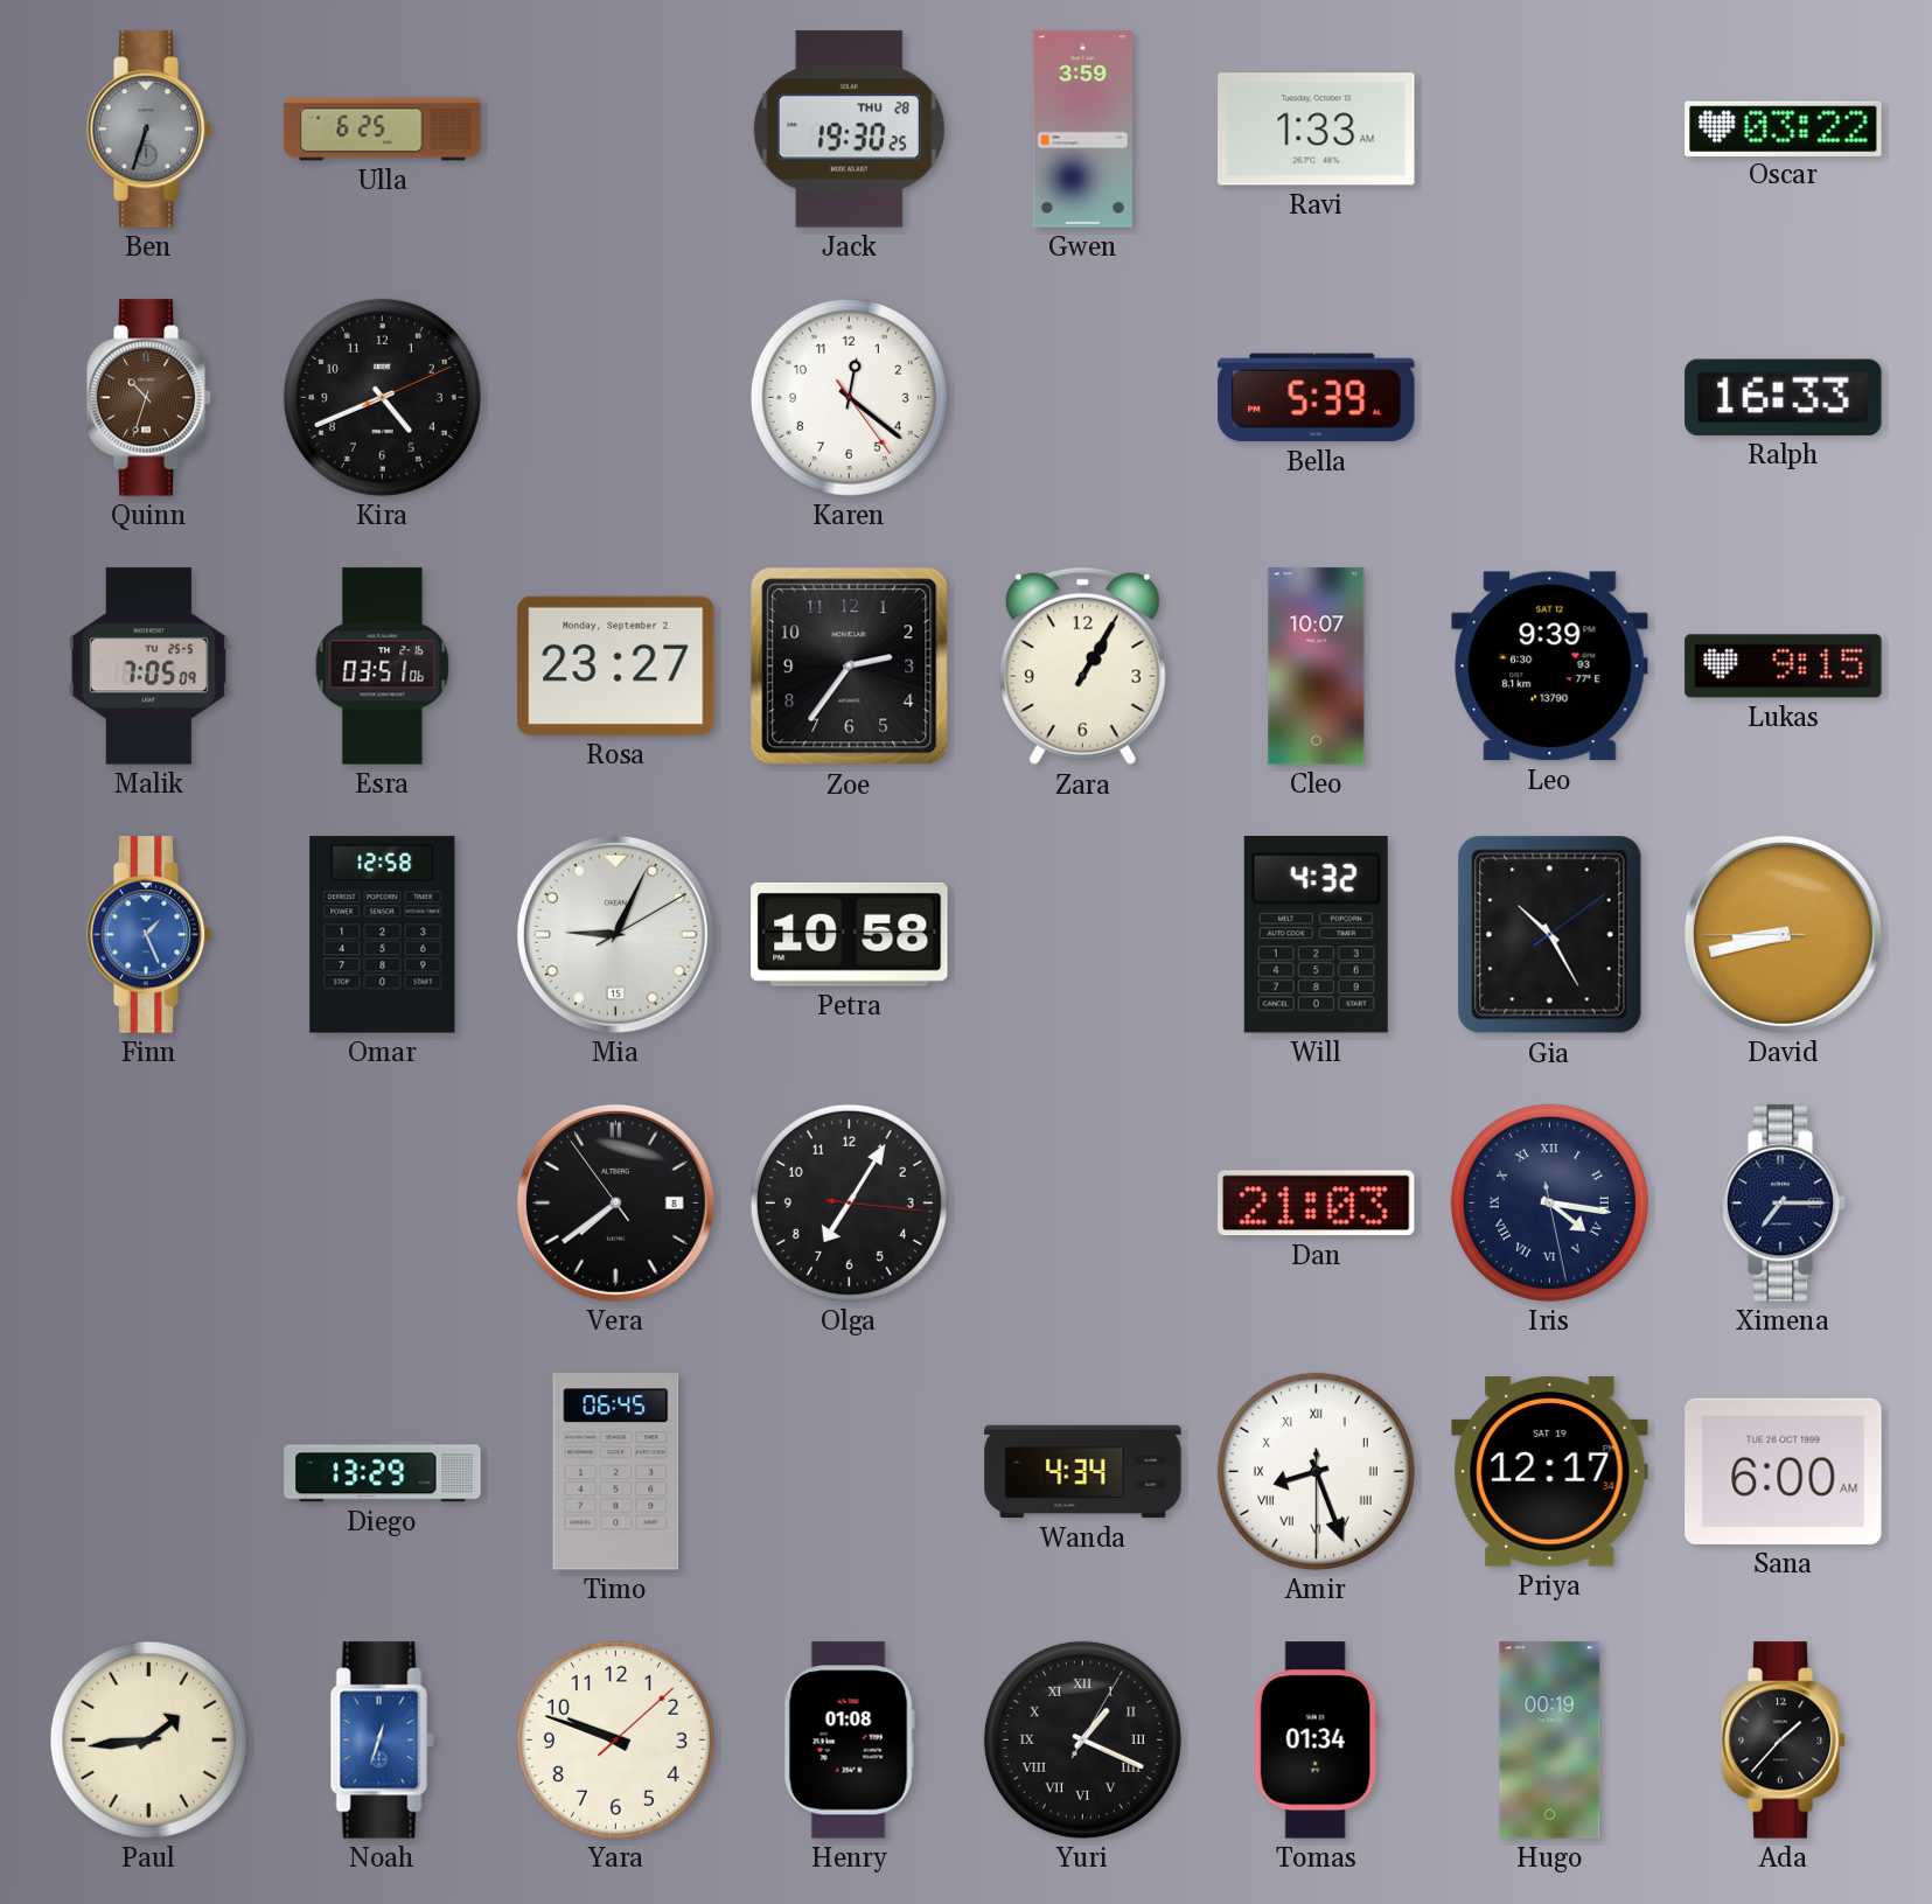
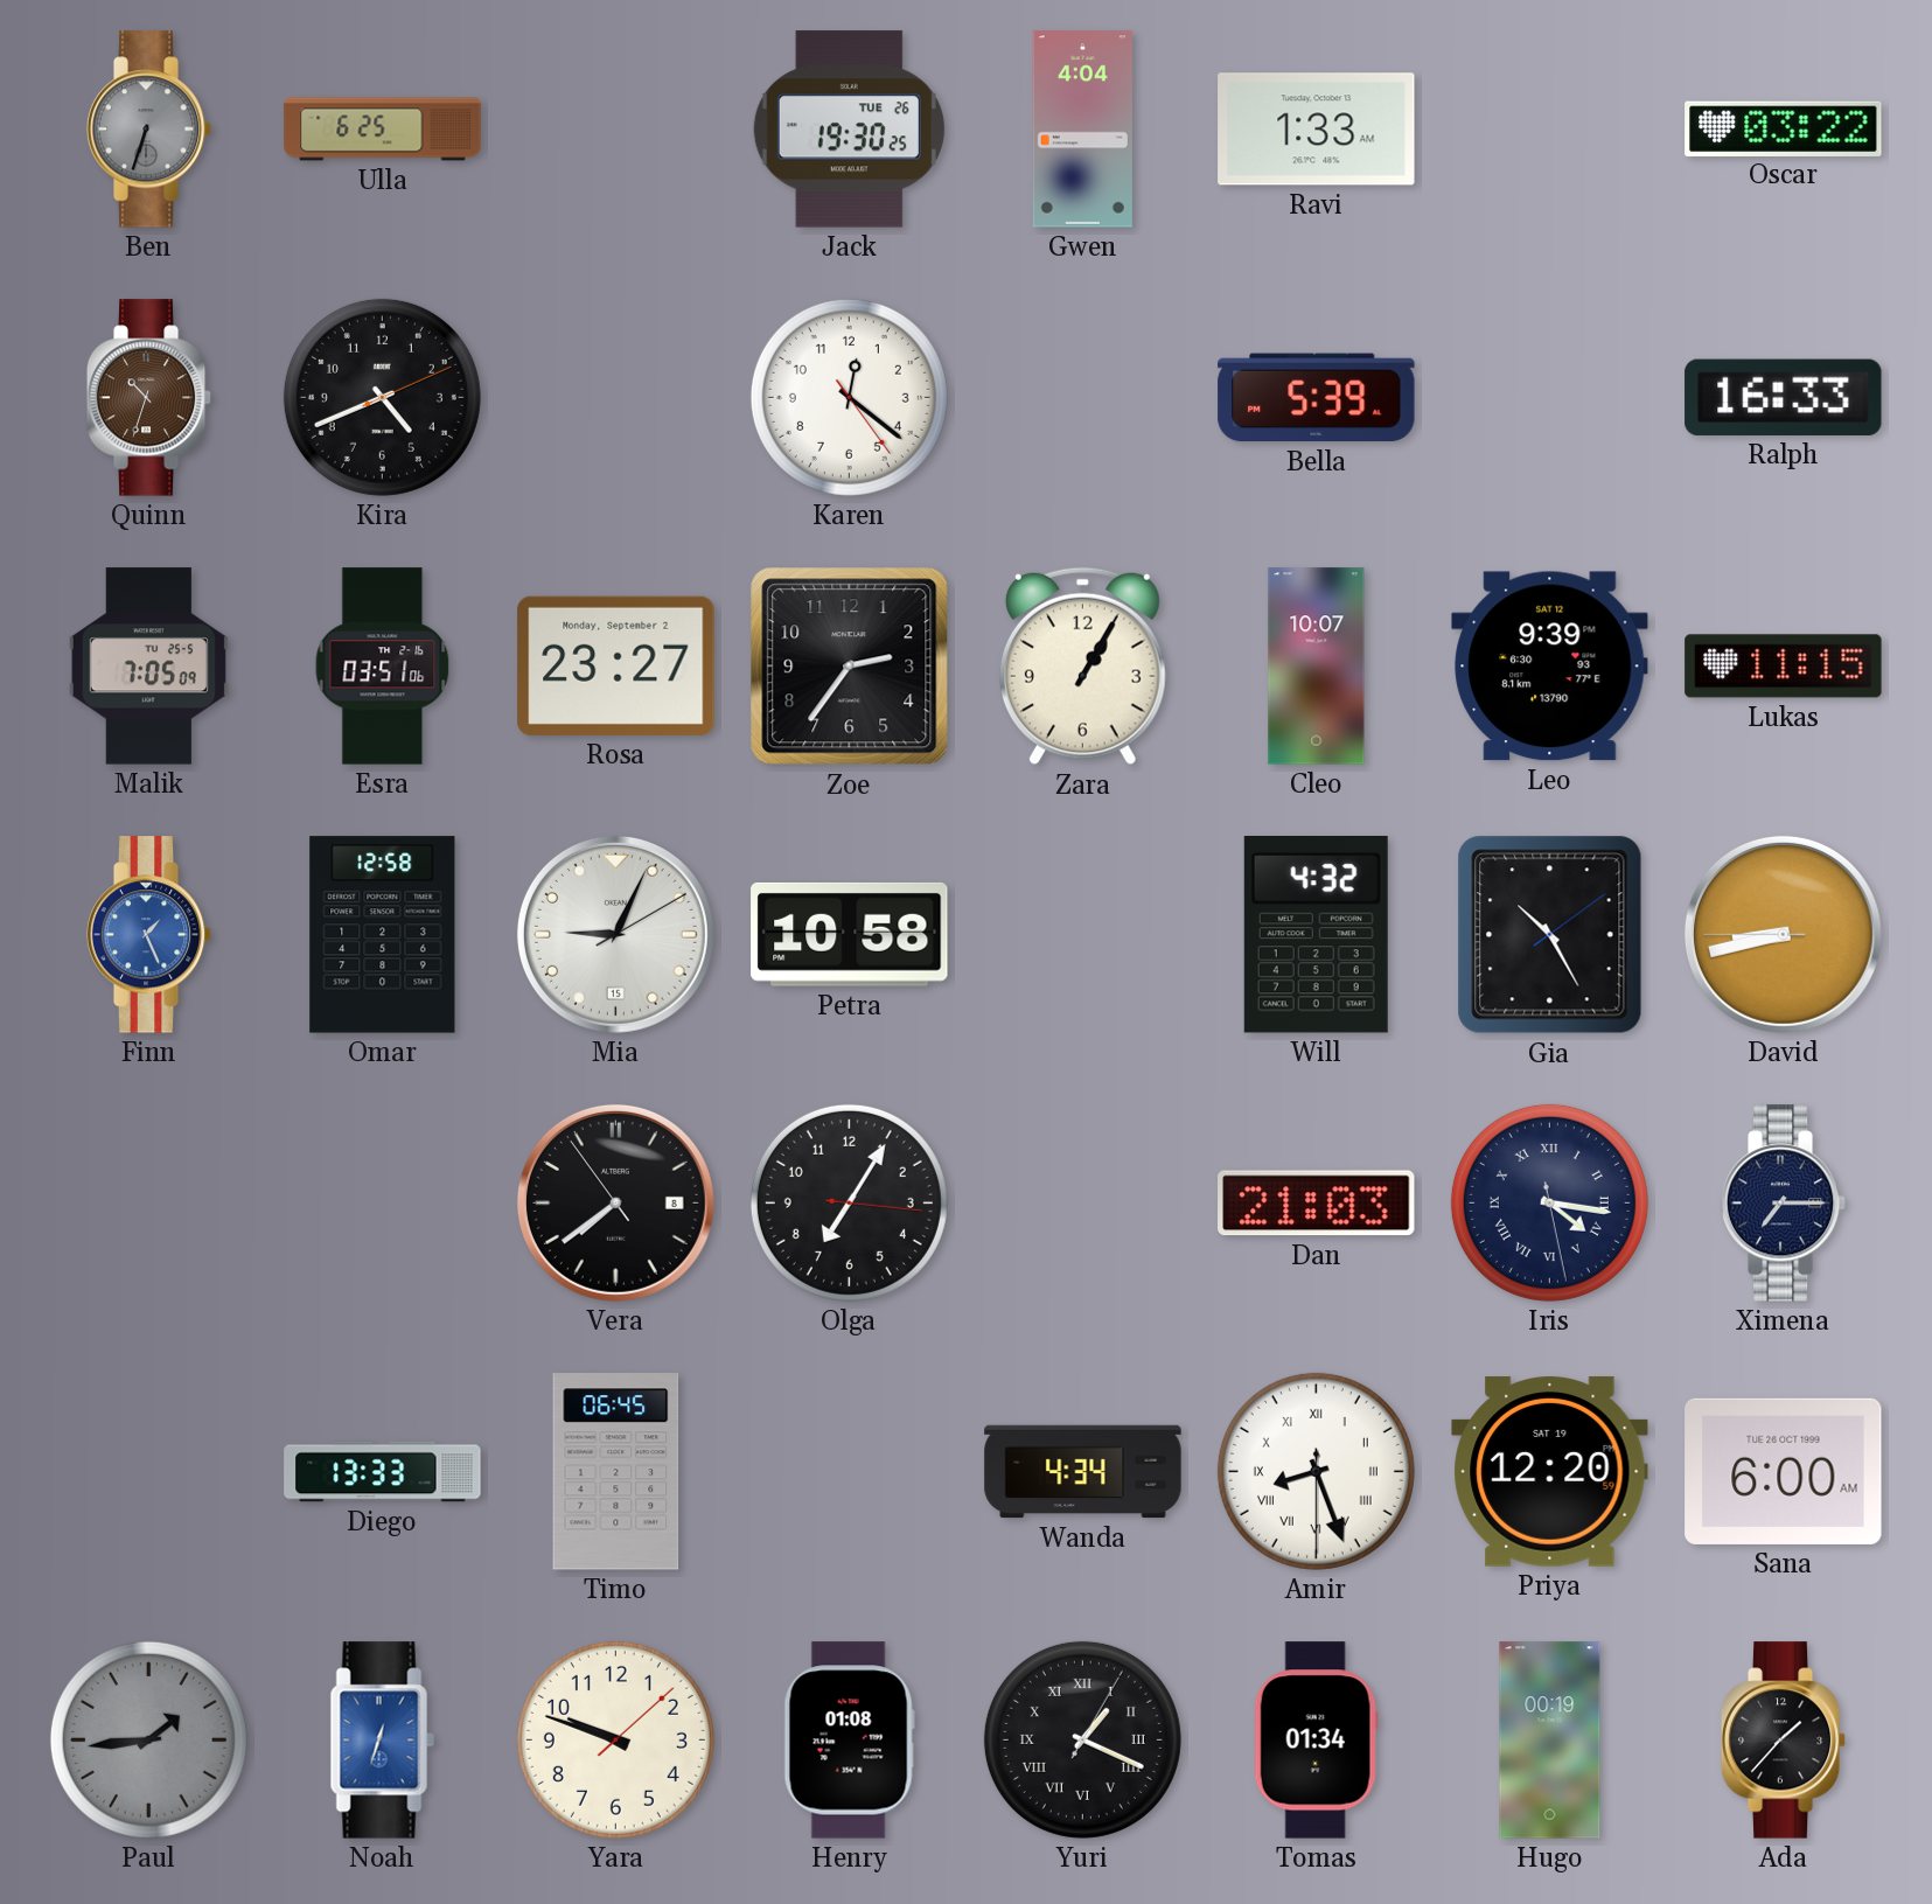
Jack date: THU 28 -> TUE 26 (849, 130)
Gwen: 3:59 -> 4:04 (1082, 130)
Lukas: 9:15 -> 11:15 (1784, 667)
Diego: 13:29 -> 13:33 (383, 1472)
Priya: 12:17 -> 12:20 (1550, 1472)
Paul dial: cream -> grey (148, 1739)
